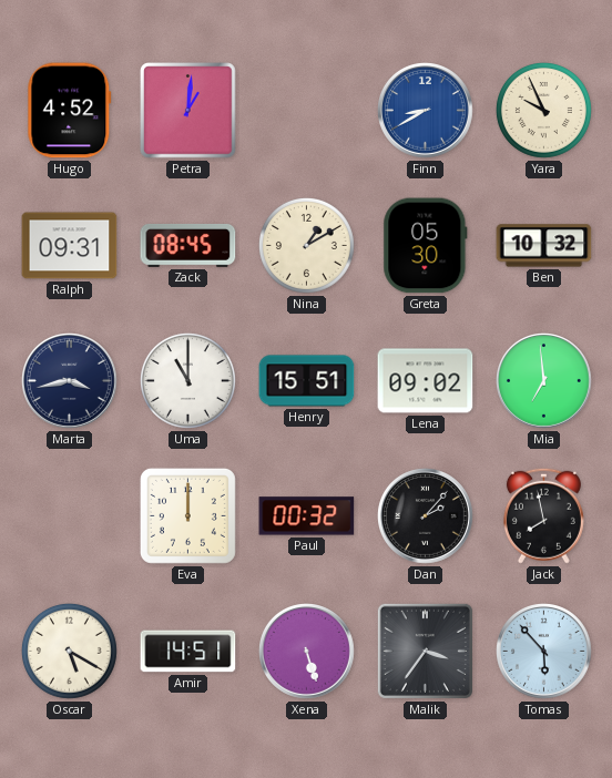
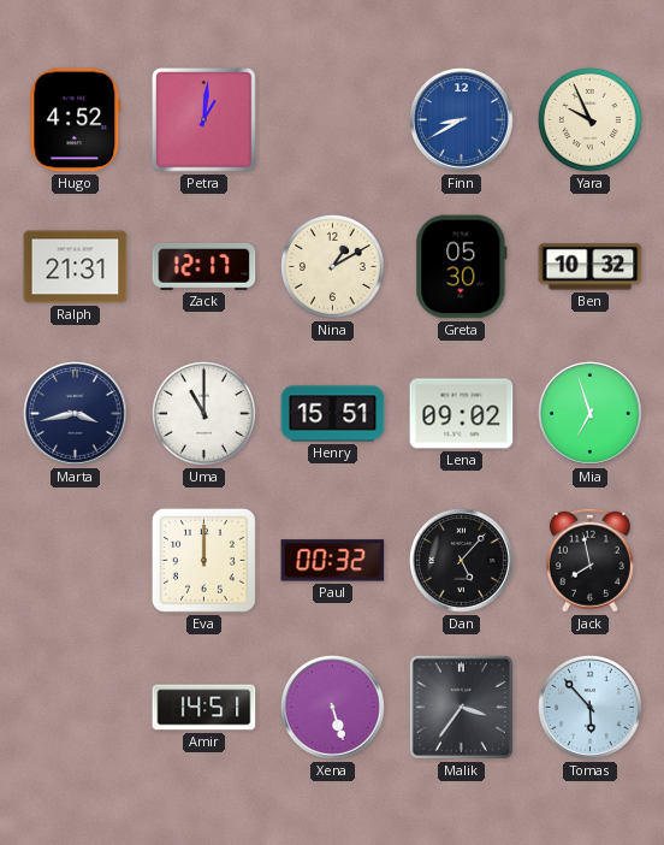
Ralph: 09:31 -> 21:31 (76, 267)
Zack: 08:45 -> 12:17 (204, 266)
Mia: 6:59 -> 6:57 (591, 414)
Dan: 2:07 -> 5:07 (462, 561)
Oscar: 5:20 -> none (69, 651)
